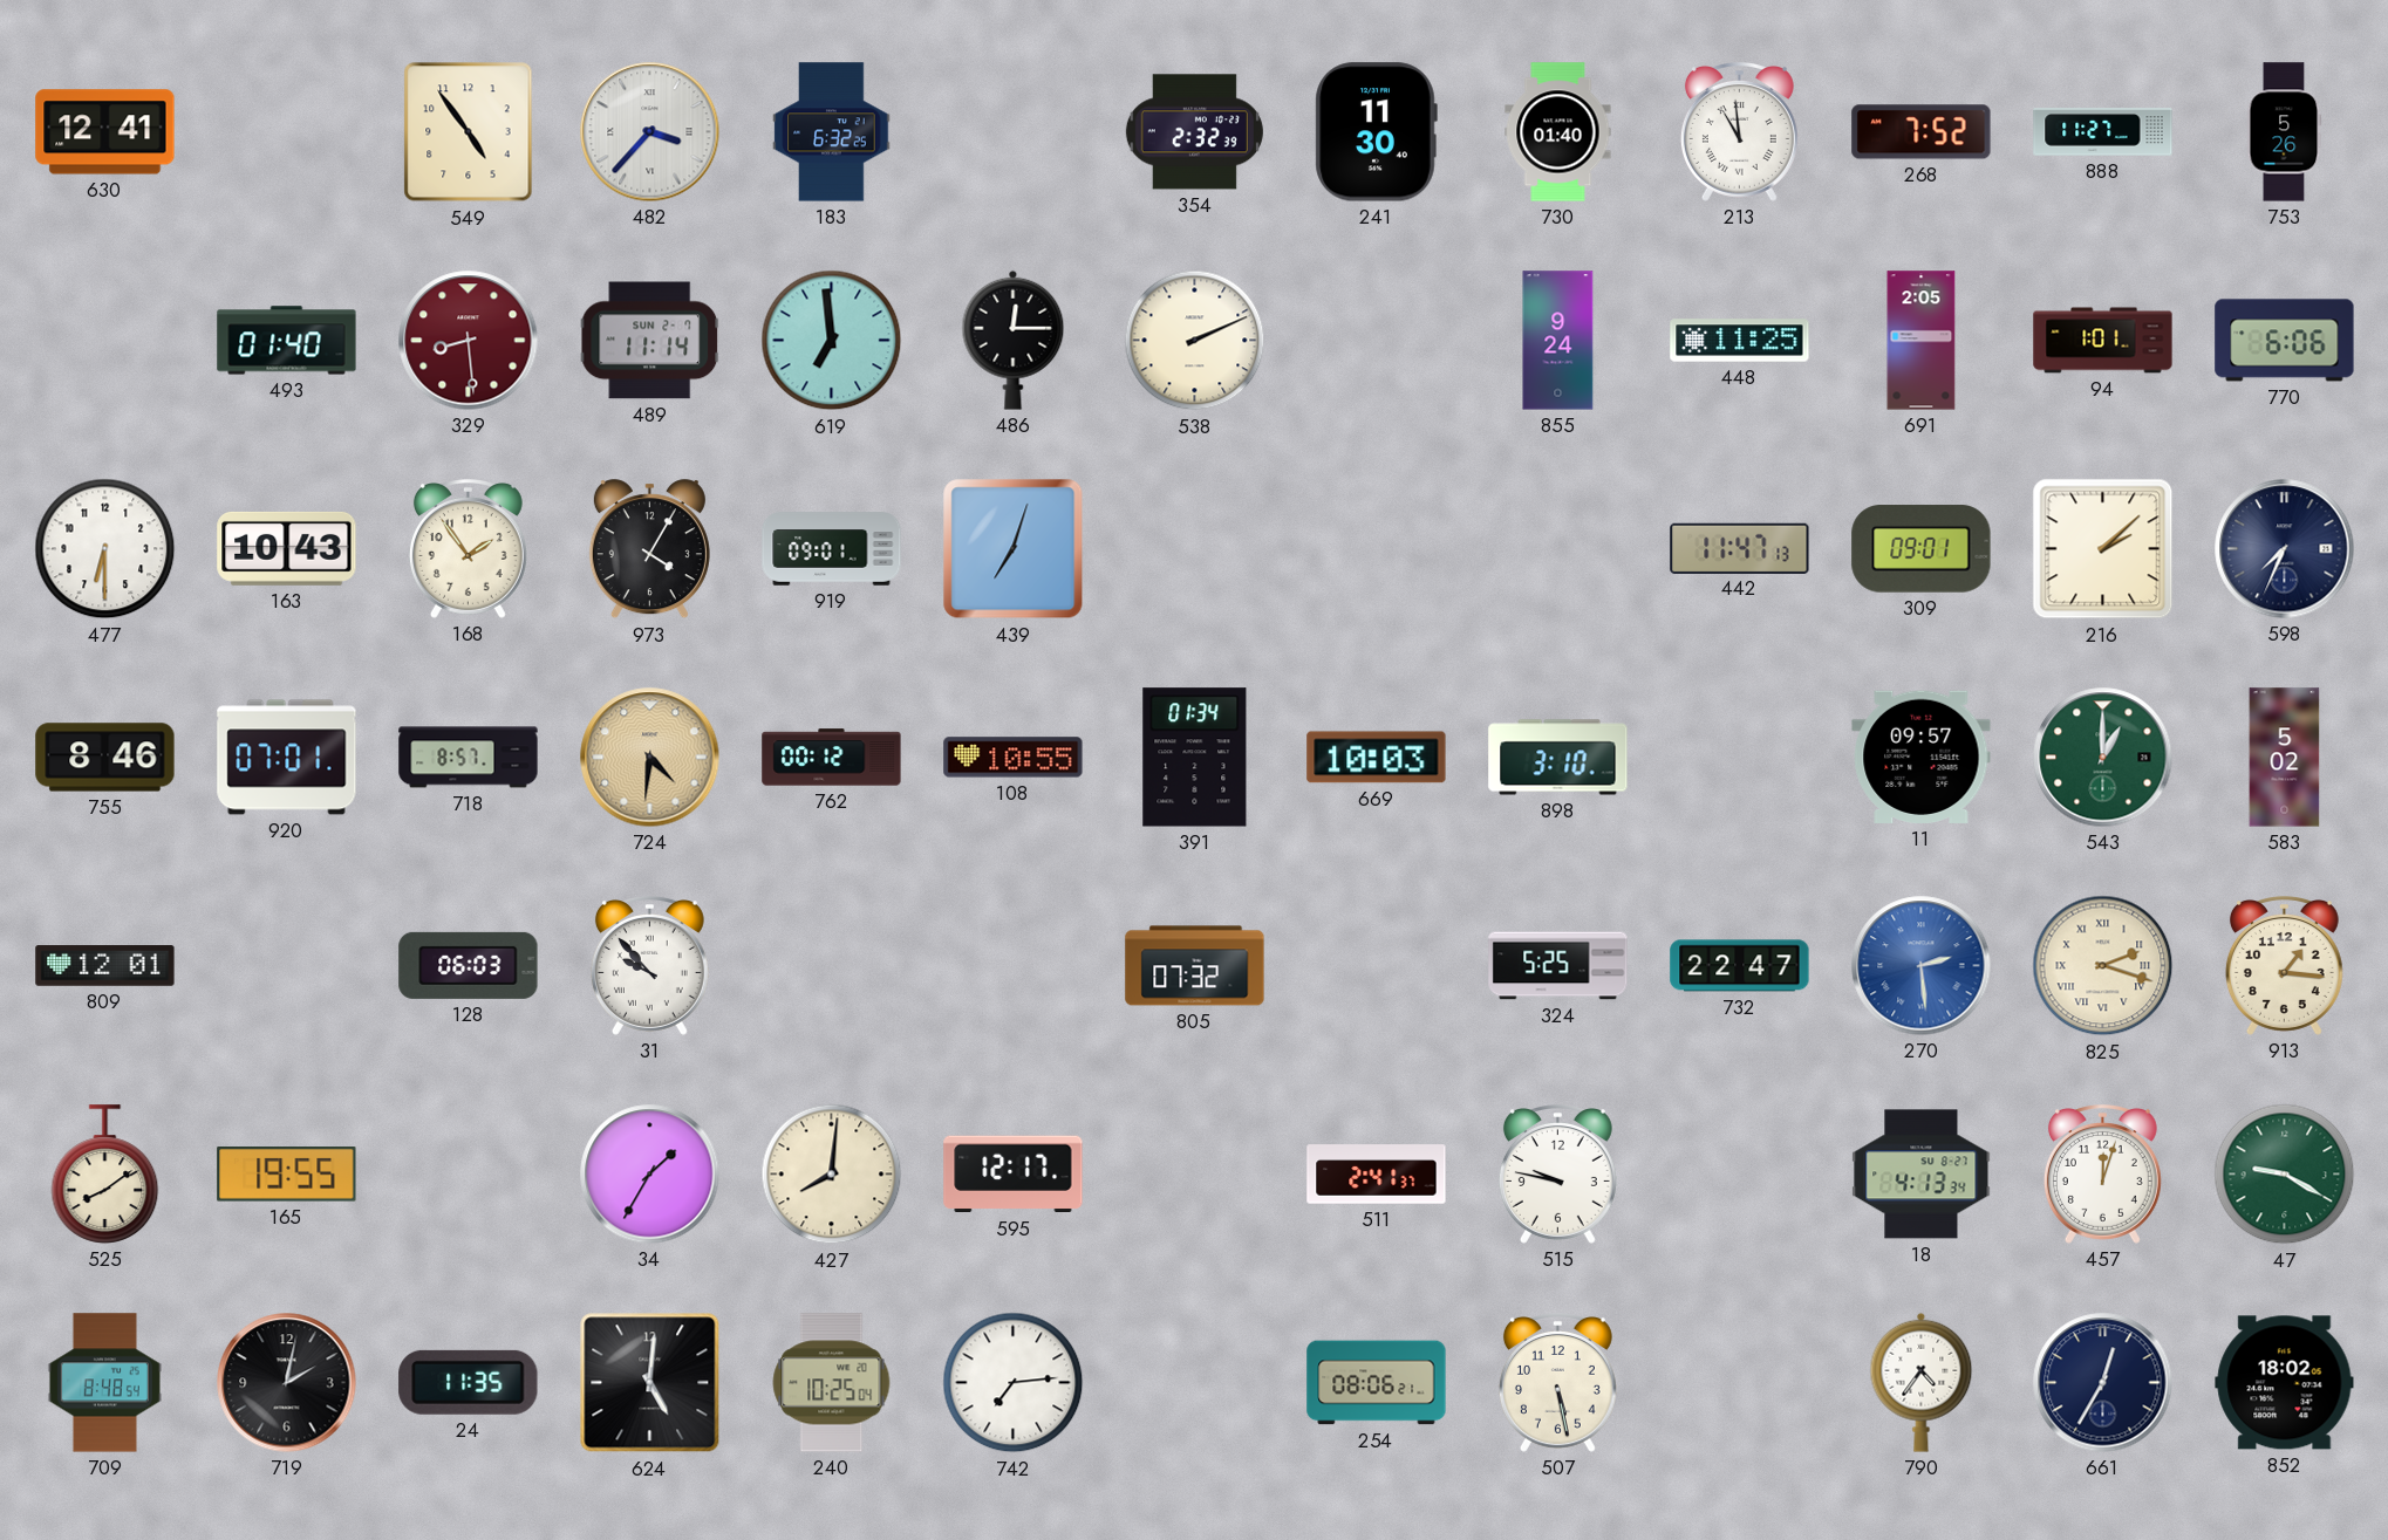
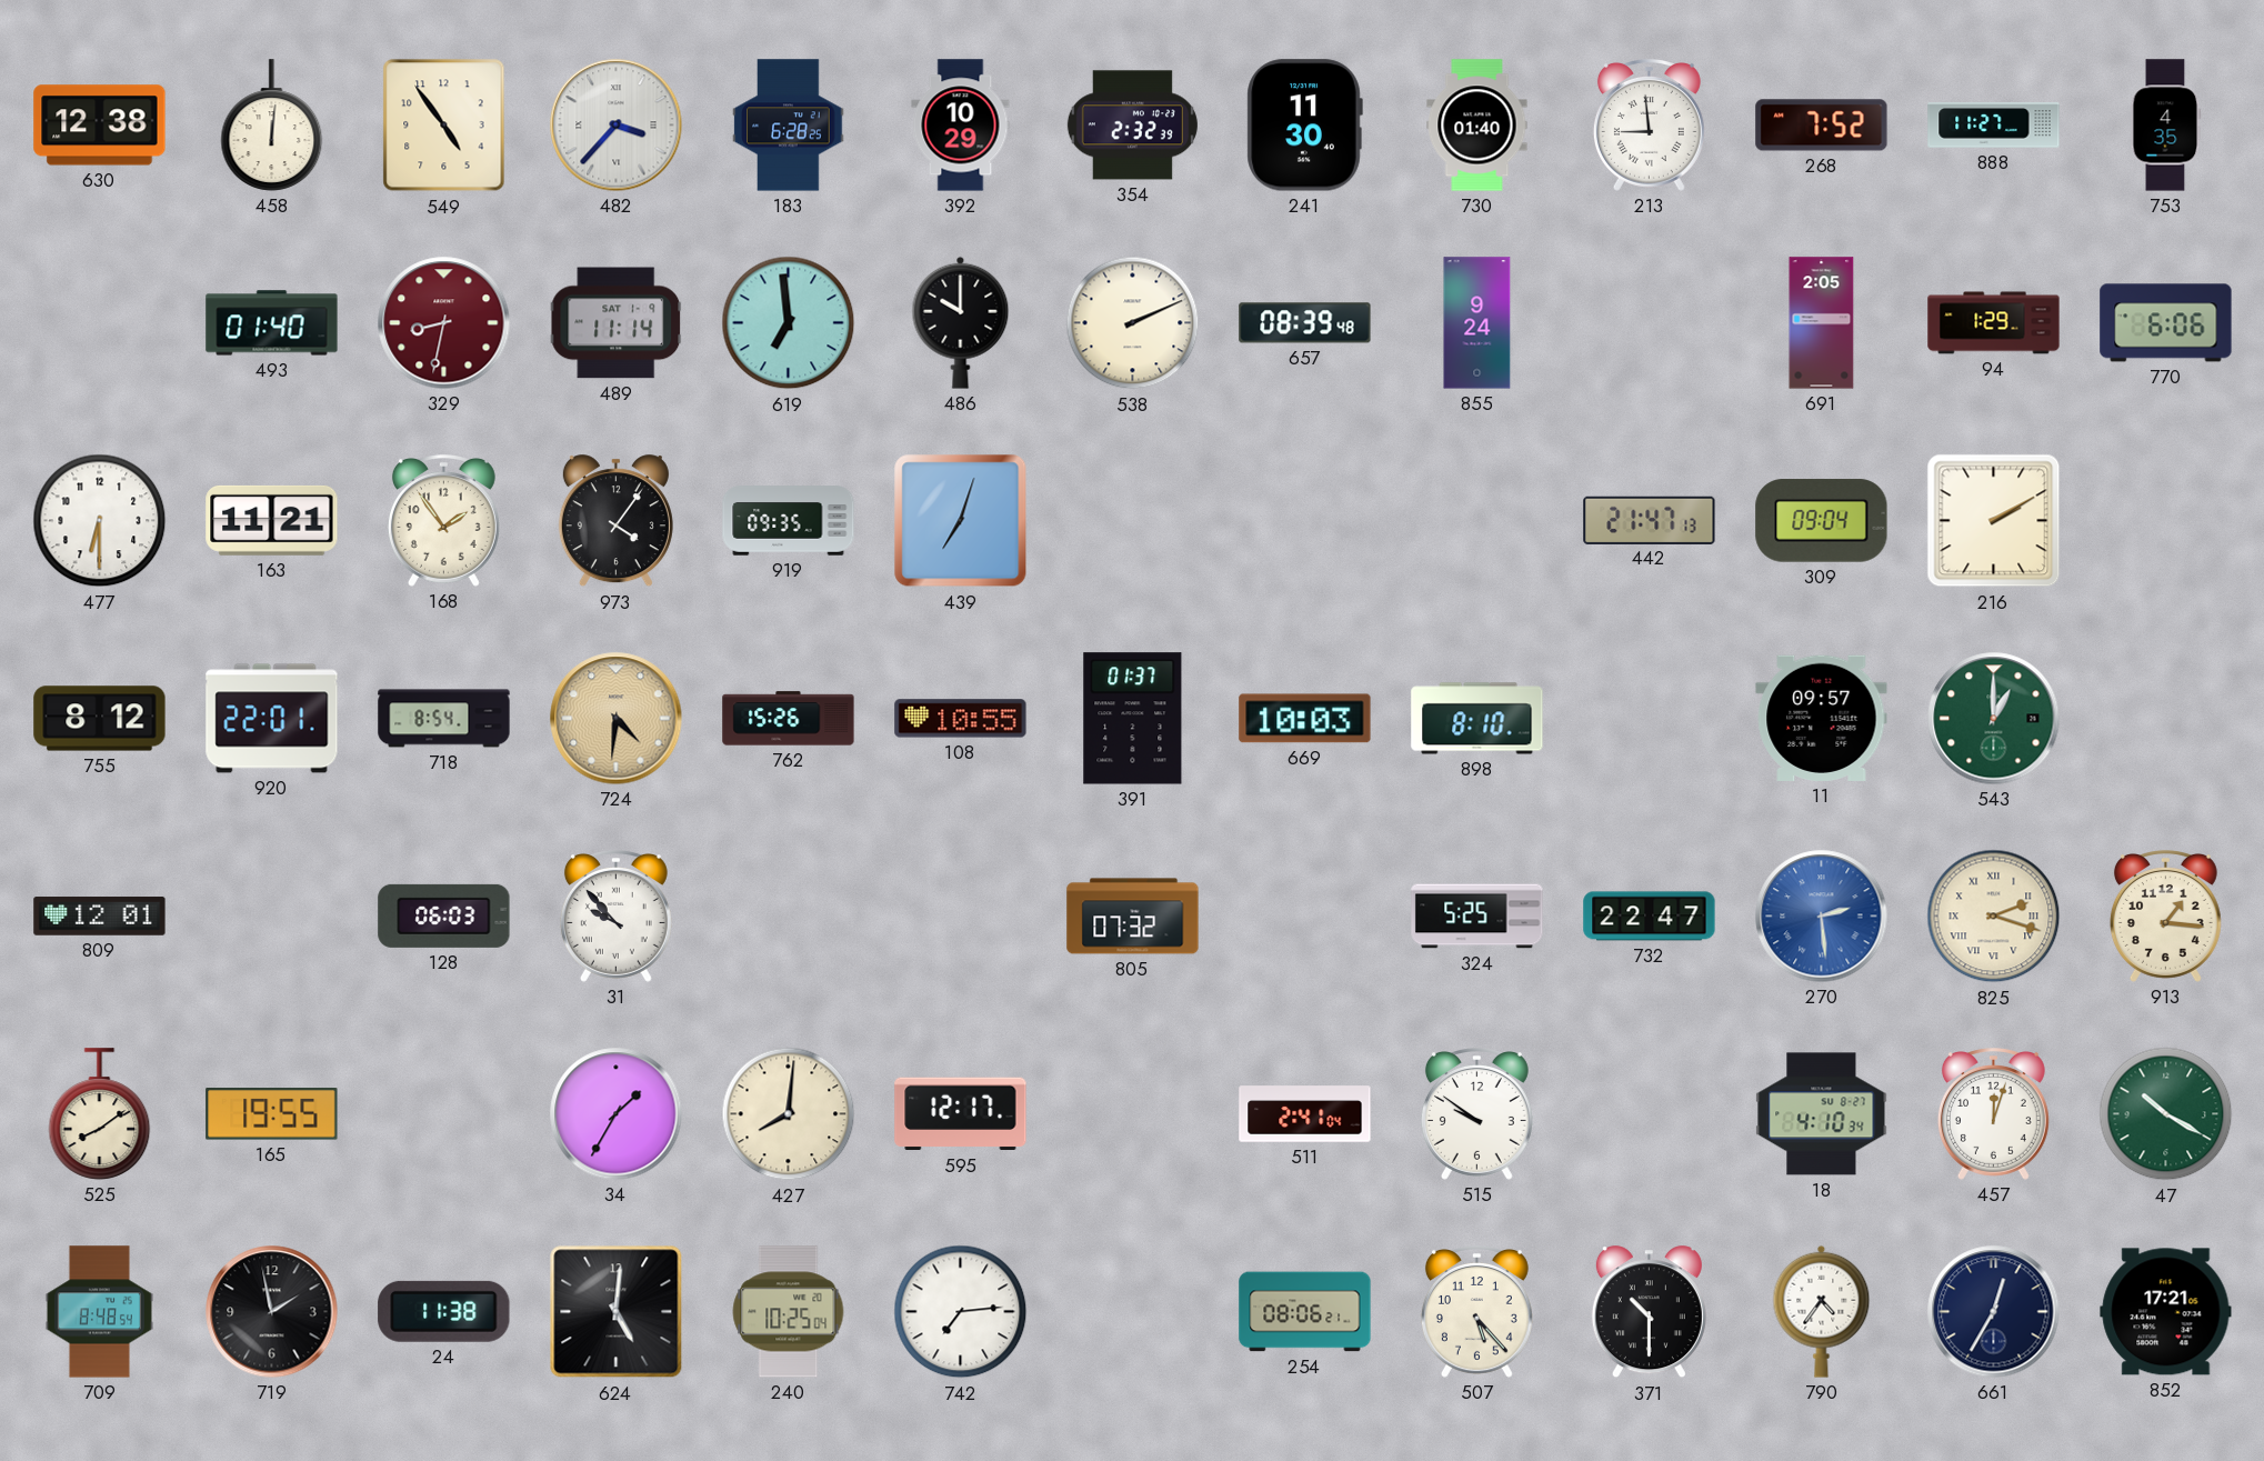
630: 12:41 -> 12:38 (100, 126)
458: none -> 12:01 (272, 126)
183: 6:32 -> 6:28 (789, 126)
392: none -> 10:29 (961, 126)
213: 10:59 -> 8:59 (1649, 126)
753: 5:26 -> 4:35 (2166, 126)
329: 8:29 -> 8:32 (444, 323)
489 date: SUN 2-7 -> SAT 1-9 (617, 323)
486: 12:15 -> 10:00 (961, 322)
657: none -> 08:39 (1305, 323)
448: 11:25 -> none (1740, 341)
94: 1:01 -> 1:29 (1994, 323)
163: 10:43 -> 11:21 (272, 520)
973: 4:05 -> 4:06 (615, 521)
919: 09:01 -> 09:35 (789, 521)
442: 11:47 -> 21:47 (1650, 520)
309: 09:01 -> 09:04 (1822, 521)
216: 2:08 -> 2:10 (1994, 521)
598: 7:34 -> none (2285, 549)
755: 8:46 -> 8:12 (100, 719)
920: 07:01 -> 22:01 (272, 719)
718: 8:57 -> 8:54 (444, 719)
762: 00:12 -> 15:26 (789, 719)
391: 01:34 -> 01:37 (1133, 719)
898: 3:10 -> 8:10 (1477, 719)
583: 5:02 -> none (2285, 758)
511: 2:41:37 -> 2:41:04 (1305, 1114)
515: 9:47 -> 9:51 (1476, 1114)
18: 4:13 -> 4:10 (1822, 1114)
47: 9:20 -> 10:20 (2166, 1114)
719: 2:02 -> 1:58 (272, 1312)
24: 11:35 -> 11:38 (444, 1311)
507: 5:28 -> 5:23 (1476, 1312)
371: none -> 10:30 (1649, 1312)
852: 18:02 -> 17:21 (2166, 1312)
